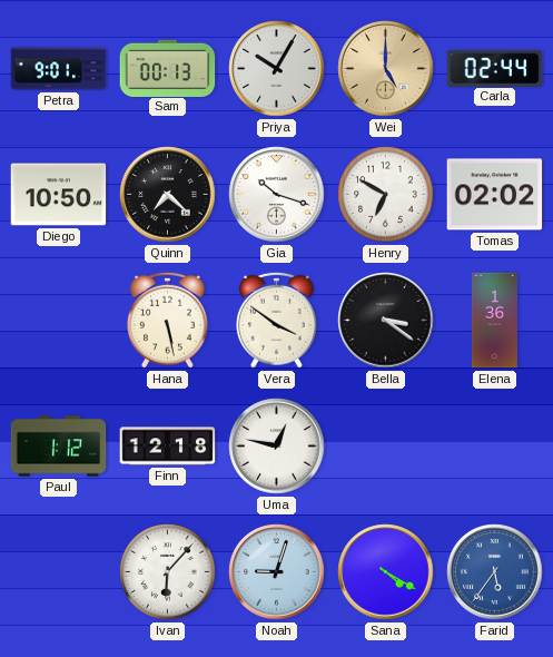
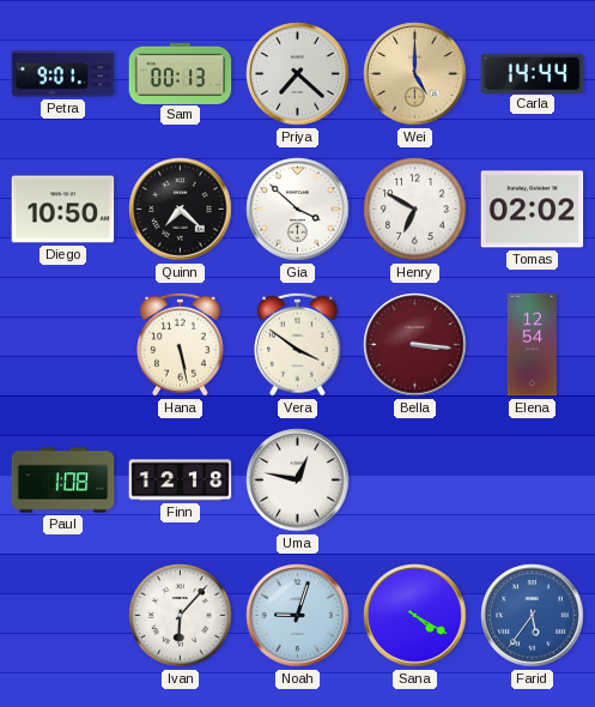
Priya: 10:05 -> 7:22 (298, 74)
Carla: 02:44 -> 14:44 (533, 73)
Gia: 10:18 -> 3:52 (298, 210)
Bella: 3:21 -> 3:16 (415, 345)
Bella dial: black -> burgundy (415, 345)
Elena: 1:36 -> 12:54 (532, 345)
Paul: 1:12 -> 1:08 (63, 481)
